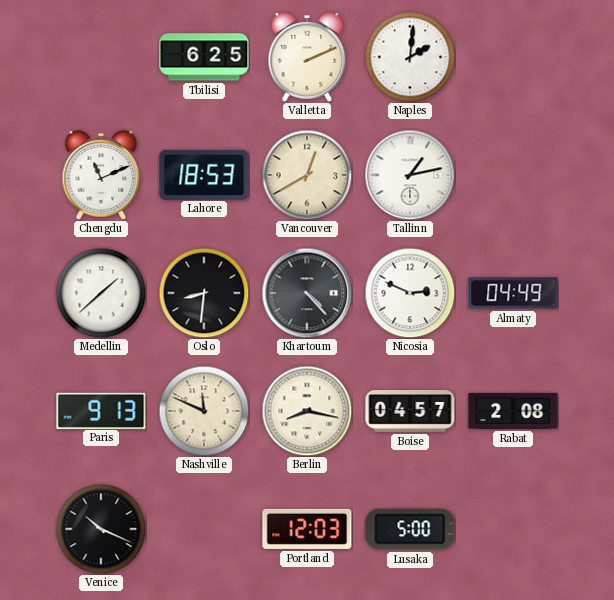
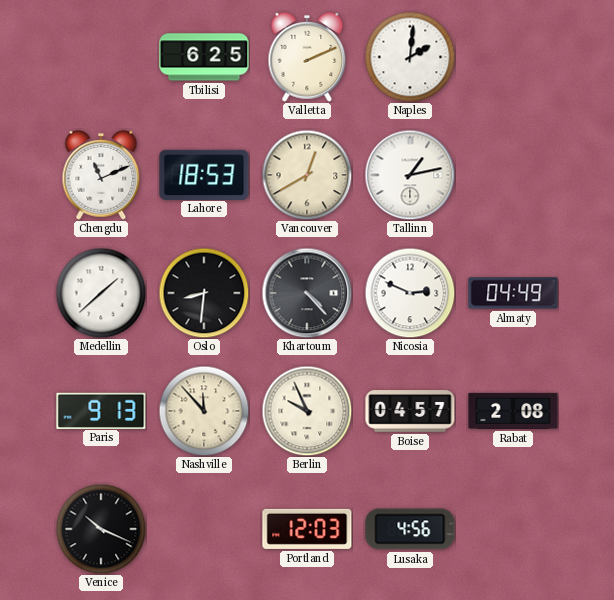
Nashville: 11:49 -> 11:53 (204, 411)
Berlin: 8:17 -> 9:56 (307, 411)
Lusaka: 5:00 -> 4:56 (410, 529)
